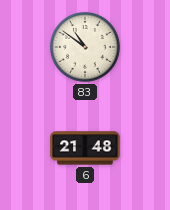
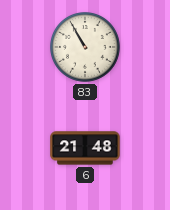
83: 10:51 -> 10:55 (86, 48)
